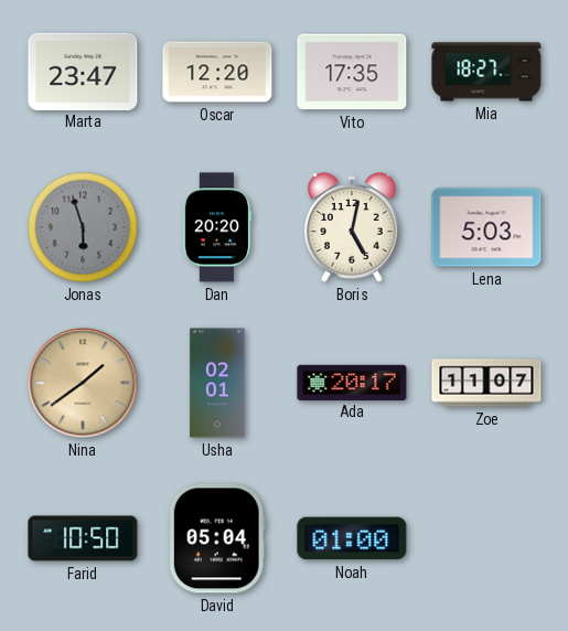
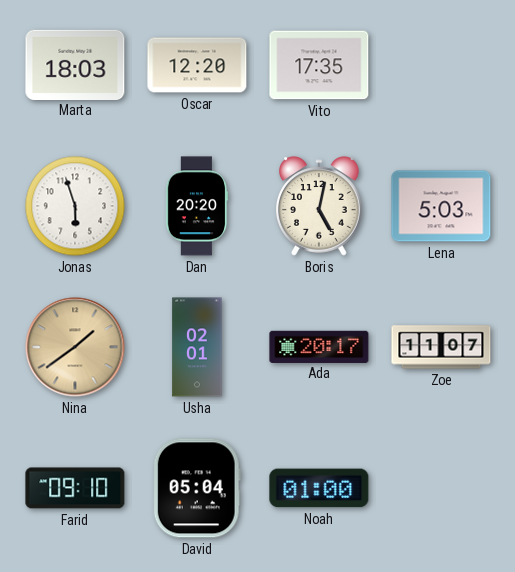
Marta: 23:47 -> 18:03 (75, 64)
Mia: 18:27 -> none (486, 72)
Jonas dial: grey -> white (75, 206)
Farid: 10:50 -> 09:10 (75, 488)
